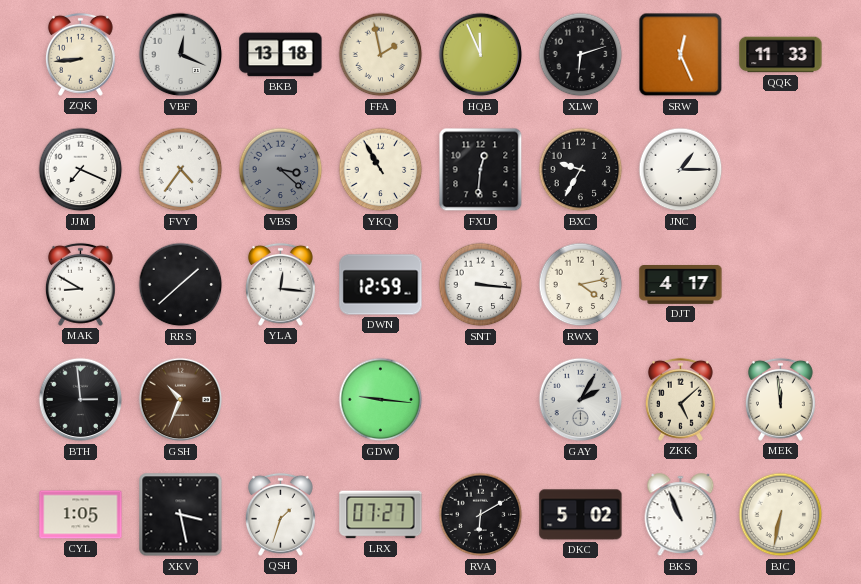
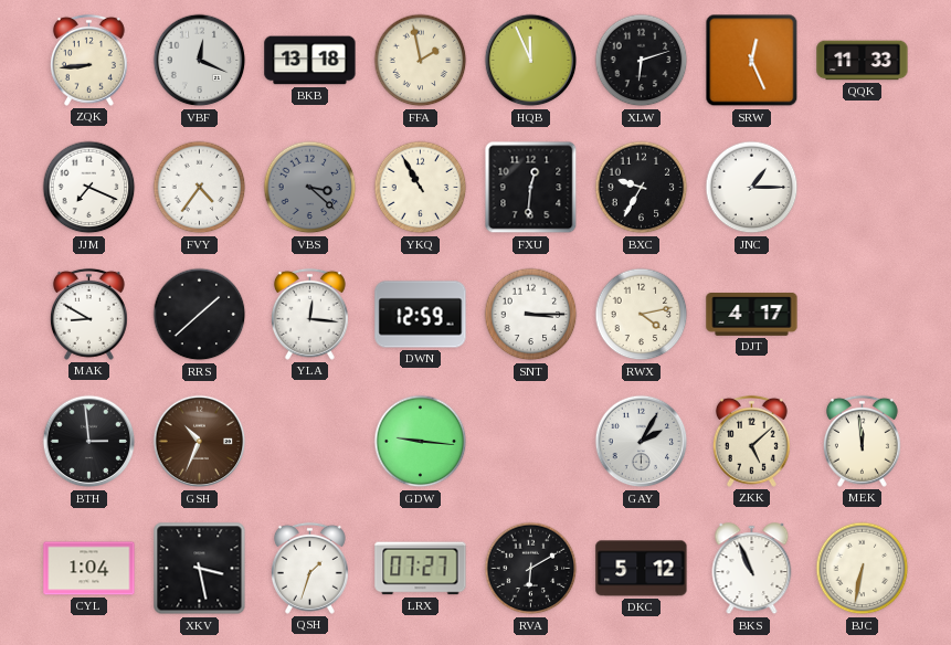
SNT: 3:16 -> 3:15 (531, 315)
CYL: 1:05 -> 1:04 (89, 569)
DKC: 5:02 -> 5:12 (642, 569)
